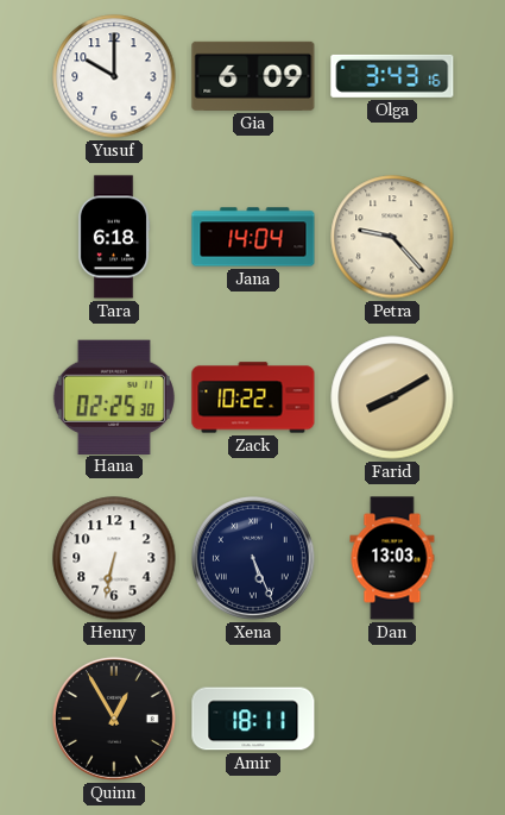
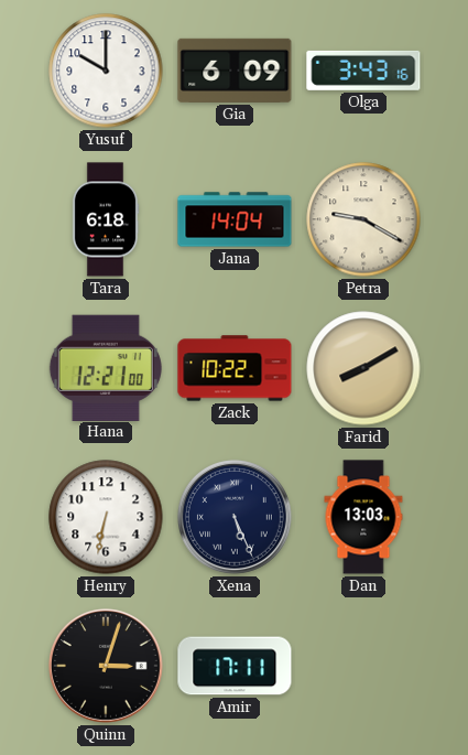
Petra: 9:23 -> 9:20 (363, 219)
Hana: 02:25 -> 12:21 (106, 367)
Quinn: 12:55 -> 3:03 (106, 666)
Amir: 18:11 -> 17:11 (235, 666)
